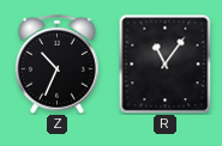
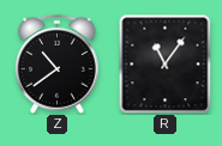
Z: 10:34 -> 10:39 (58, 63)
